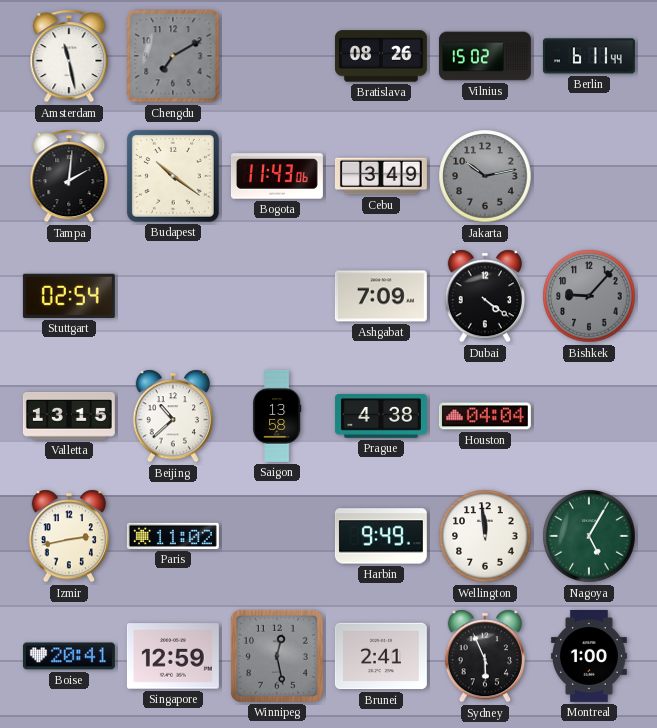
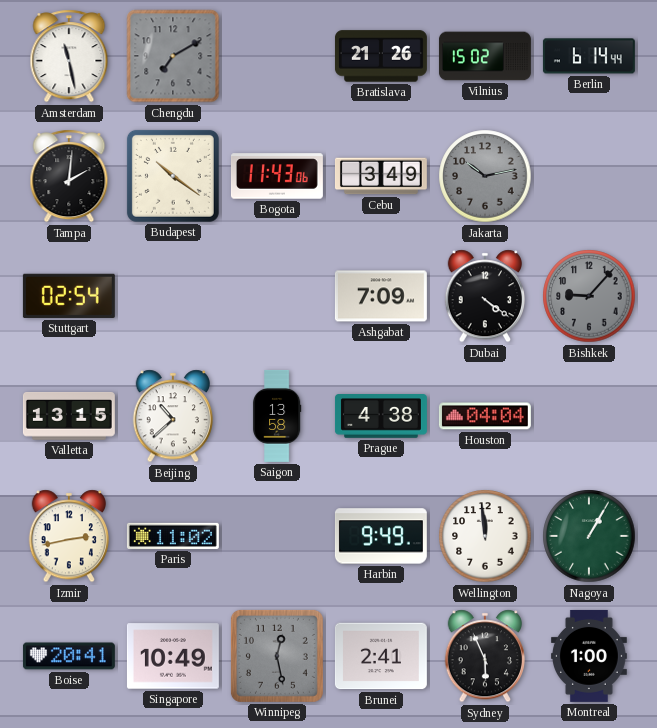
Bratislava: 08:26 -> 21:26 (381, 56)
Berlin: 6:11 -> 6:14 (589, 56)
Nagoya: 5:05 -> 1:05 (589, 536)
Singapore: 12:59 -> 10:49 (173, 656)
